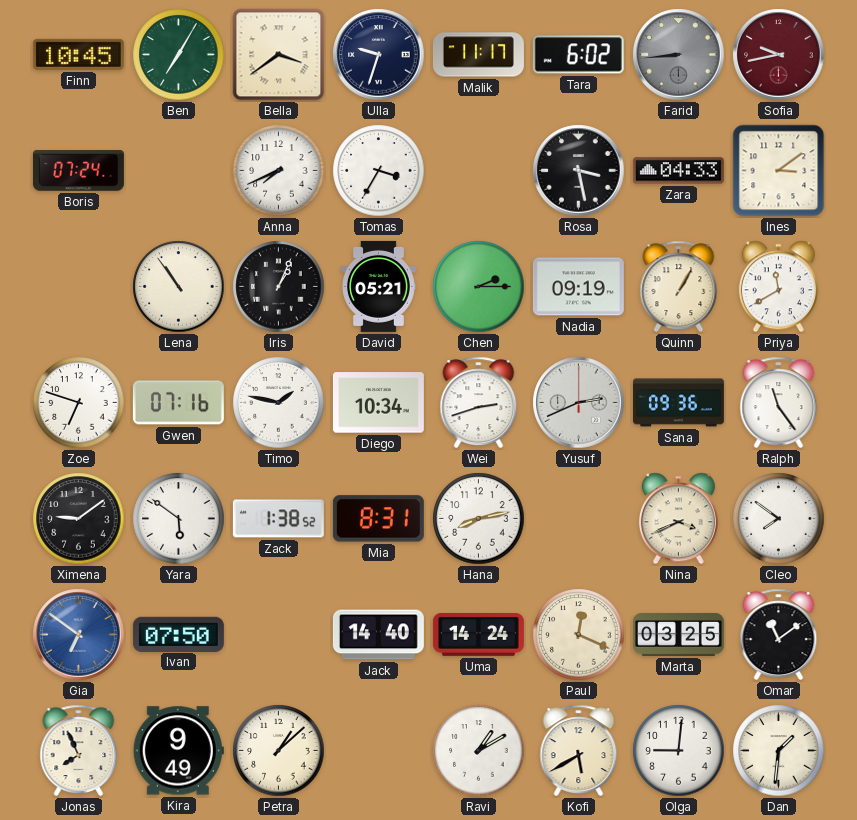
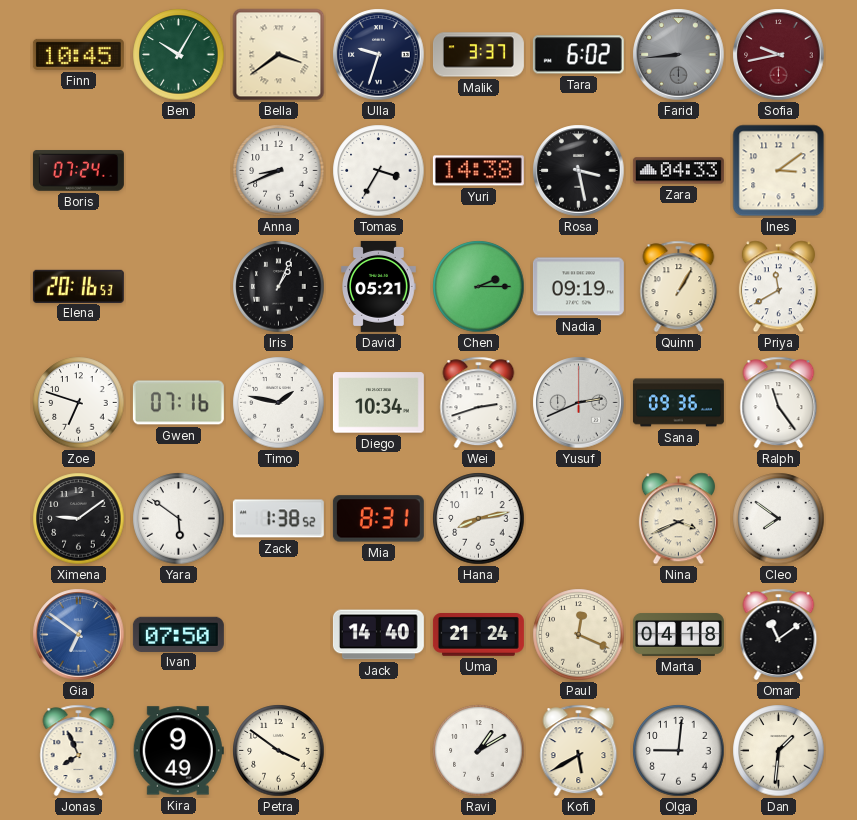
Ben: 7:05 -> 10:05 (179, 55)
Malik: 11:17 -> 3:37 (478, 55)
Anna: 7:41 -> 8:41 (279, 171)
Yuri: none -> 14:38 (478, 171)
Elena: none -> 20:16 (78, 286)
Lena: 10:54 -> none (179, 287)
Uma: 14:24 -> 21:24 (478, 635)
Marta: 03:25 -> 04:18 (678, 635)
Petra: 1:08 -> 3:51 (279, 751)
